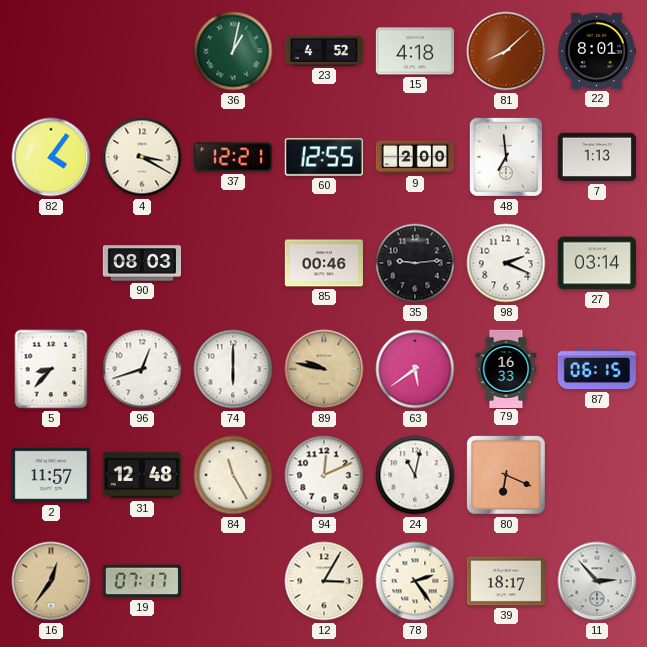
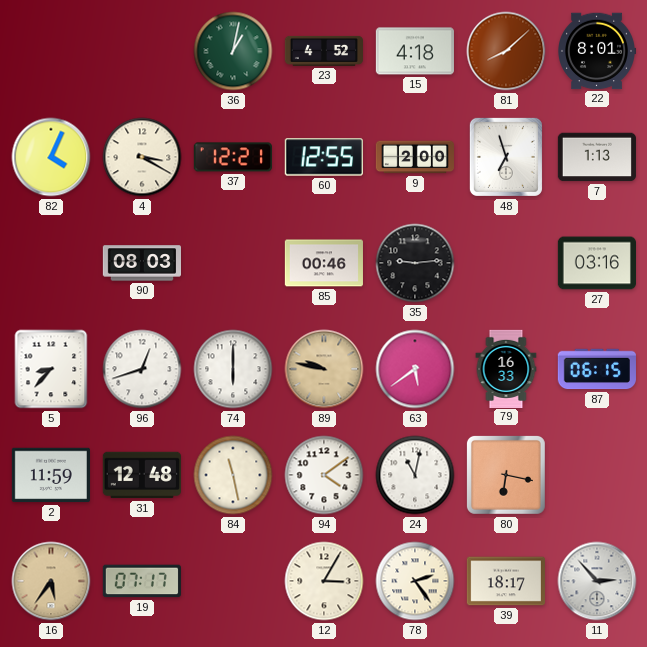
82: 4:06 -> 4:04 (51, 157)
48: 6:59 -> 6:57 (506, 157)
98: 2:19 -> none (506, 263)
27: 03:14 -> 03:16 (596, 263)
2: 11:57 -> 11:59 (51, 475)
84: 11:25 -> 11:28 (233, 475)
94: 12:11 -> 4:09 (324, 475)
80: 6:19 -> 6:17 (506, 475)
16: 12:36 -> 5:36 (51, 581)
